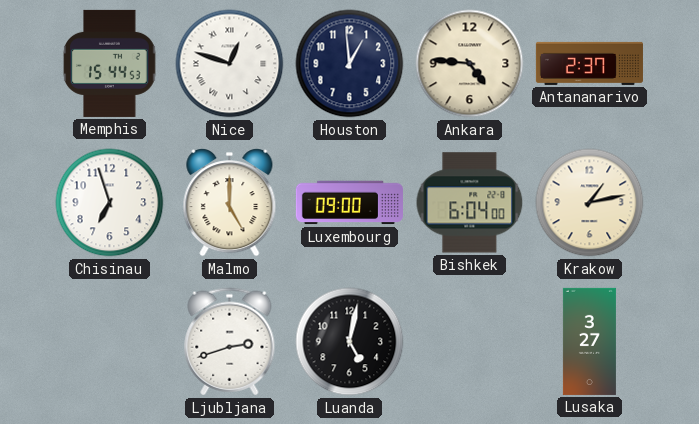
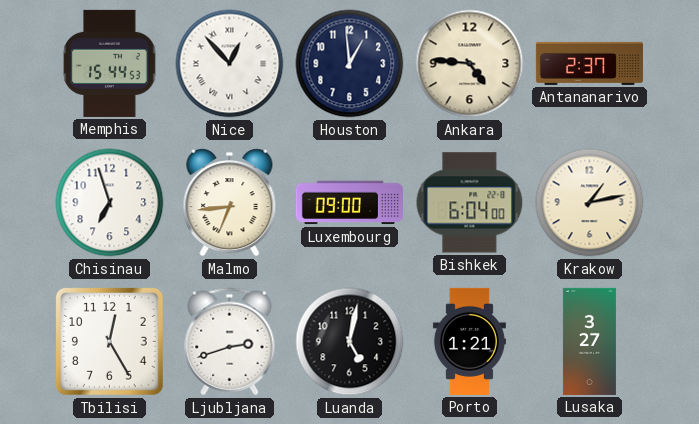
Nice: 12:48 -> 12:53 (230, 64)
Malmo: 5:00 -> 6:44 (230, 203)
Tbilisi: none -> 12:25 (109, 341)
Porto: none -> 1:21 (469, 341)
